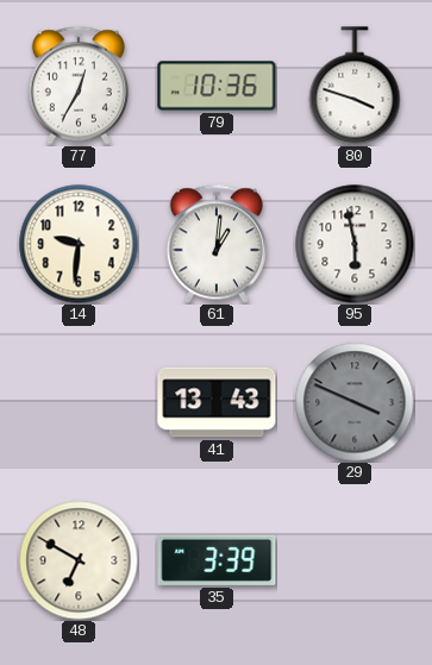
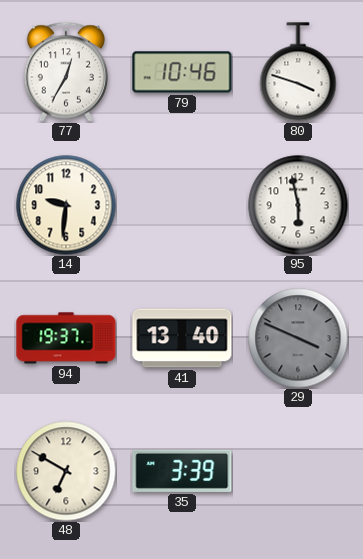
79: 10:36 -> 10:46 (182, 72)
61: 1:01 -> none (217, 244)
94: none -> 19:37 (66, 338)
41: 13:43 -> 13:40 (182, 338)
